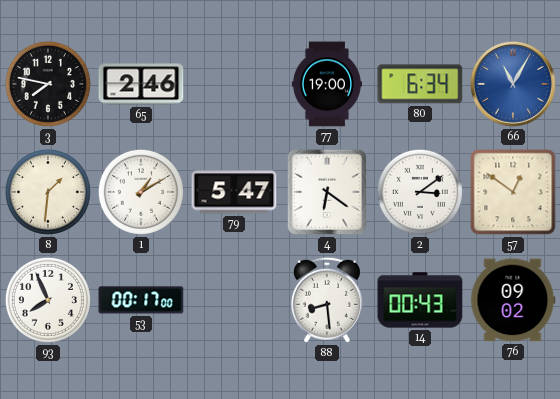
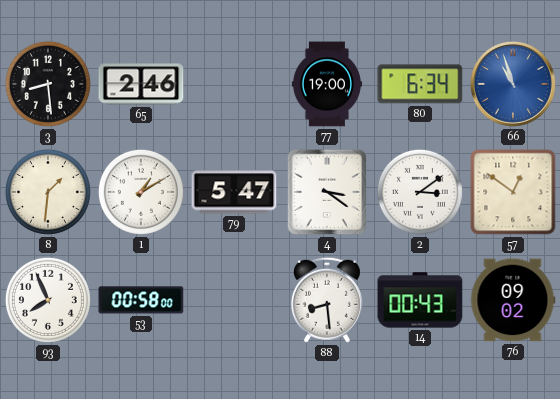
3: 7:47 -> 8:29 (48, 84)
66: 11:05 -> 10:57 (513, 84)
4: 6:21 -> 3:21 (327, 192)
53: 00:17 -> 00:58 (141, 300)
